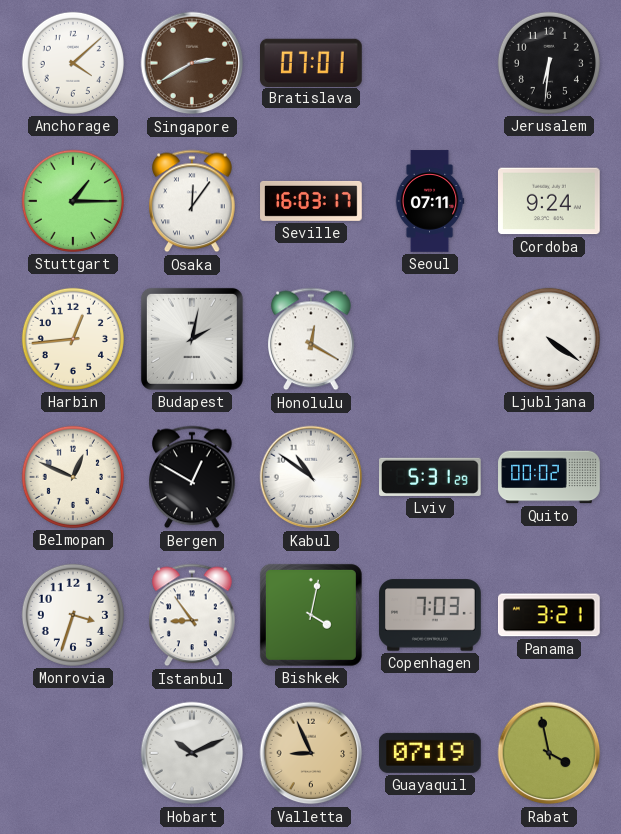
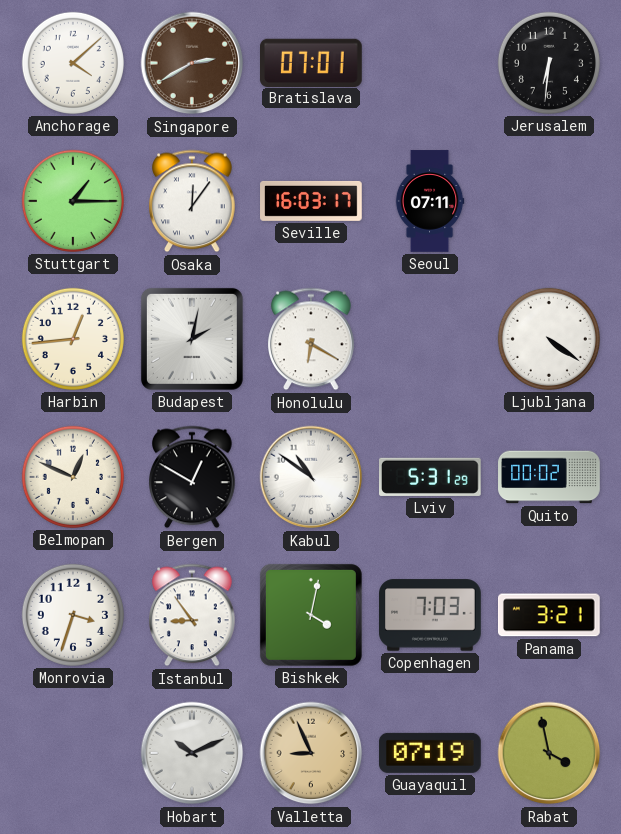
Cordoba: 9:24 -> none (550, 201)
Honolulu: 12:20 -> 6:20 (312, 339)
